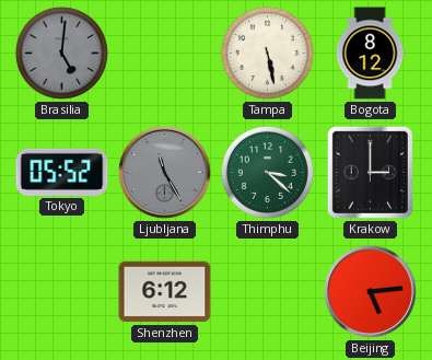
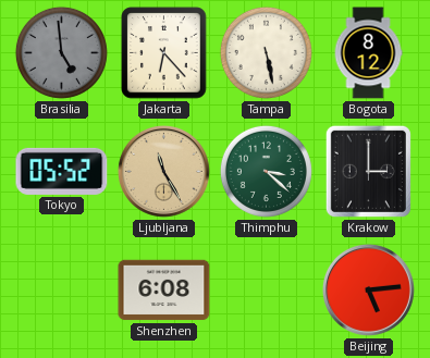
Brasilia: 5:01 -> 4:59 (61, 52)
Jakarta: none -> 6:23 (164, 53)
Ljubljana dial: grey -> champagne (163, 171)
Shenzhen: 6:12 -> 6:08 (164, 291)
